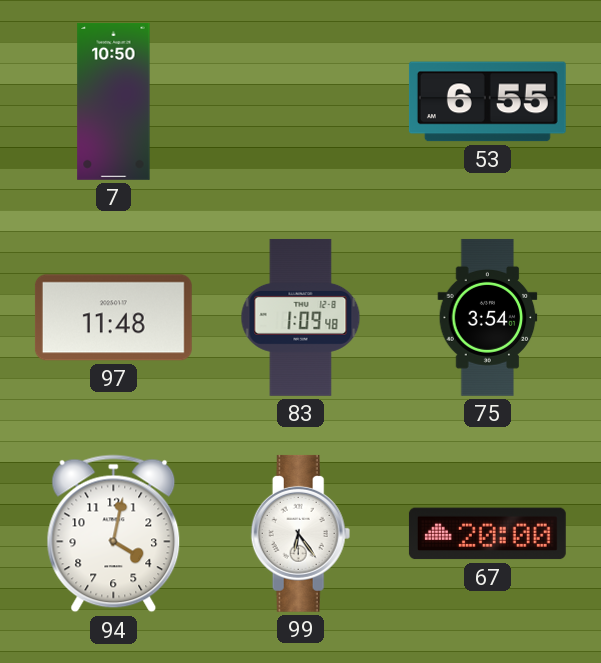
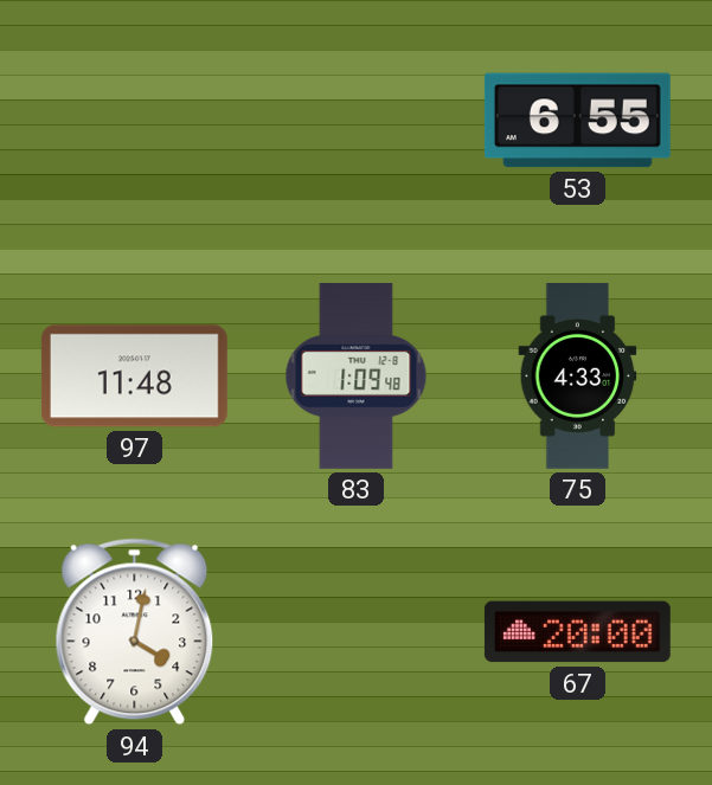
7: 10:50 -> none (114, 101)
75: 3:54 -> 4:33 (578, 375)
99: 6:24 -> none (301, 533)
